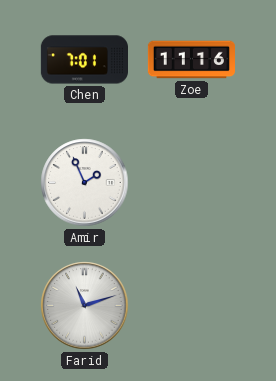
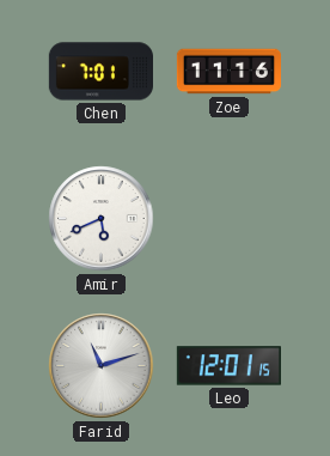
Amir: 1:56 -> 5:41 (102, 219)
Leo: none -> 12:01 (228, 366)
